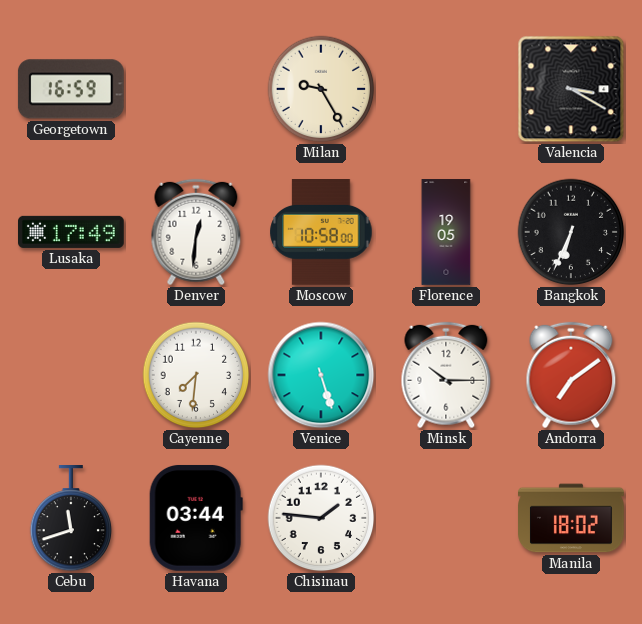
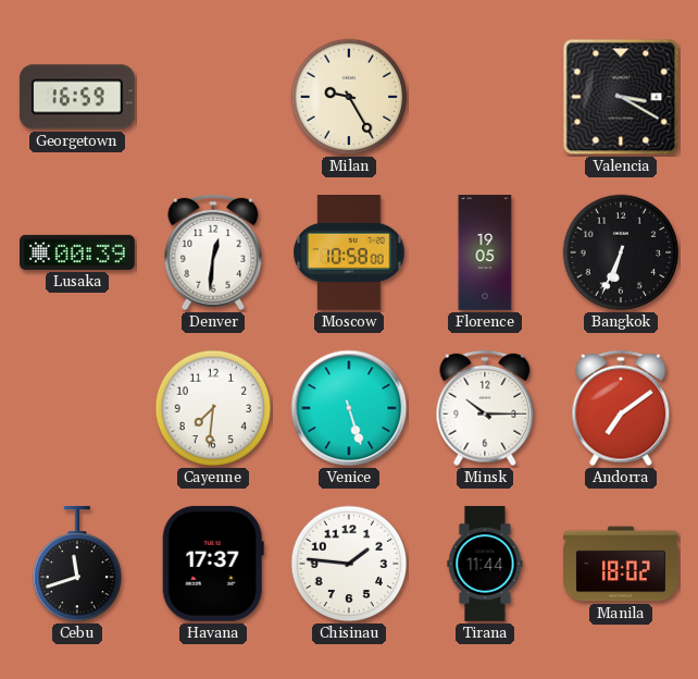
Lusaka: 17:49 -> 00:39 (78, 252)
Havana: 03:44 -> 17:37 (213, 564)
Tirana: none -> 11:44 (485, 564)
